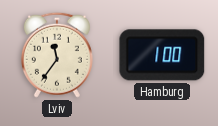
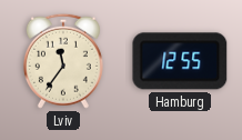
Hamburg: 1:00 -> 12:55 (180, 61)
